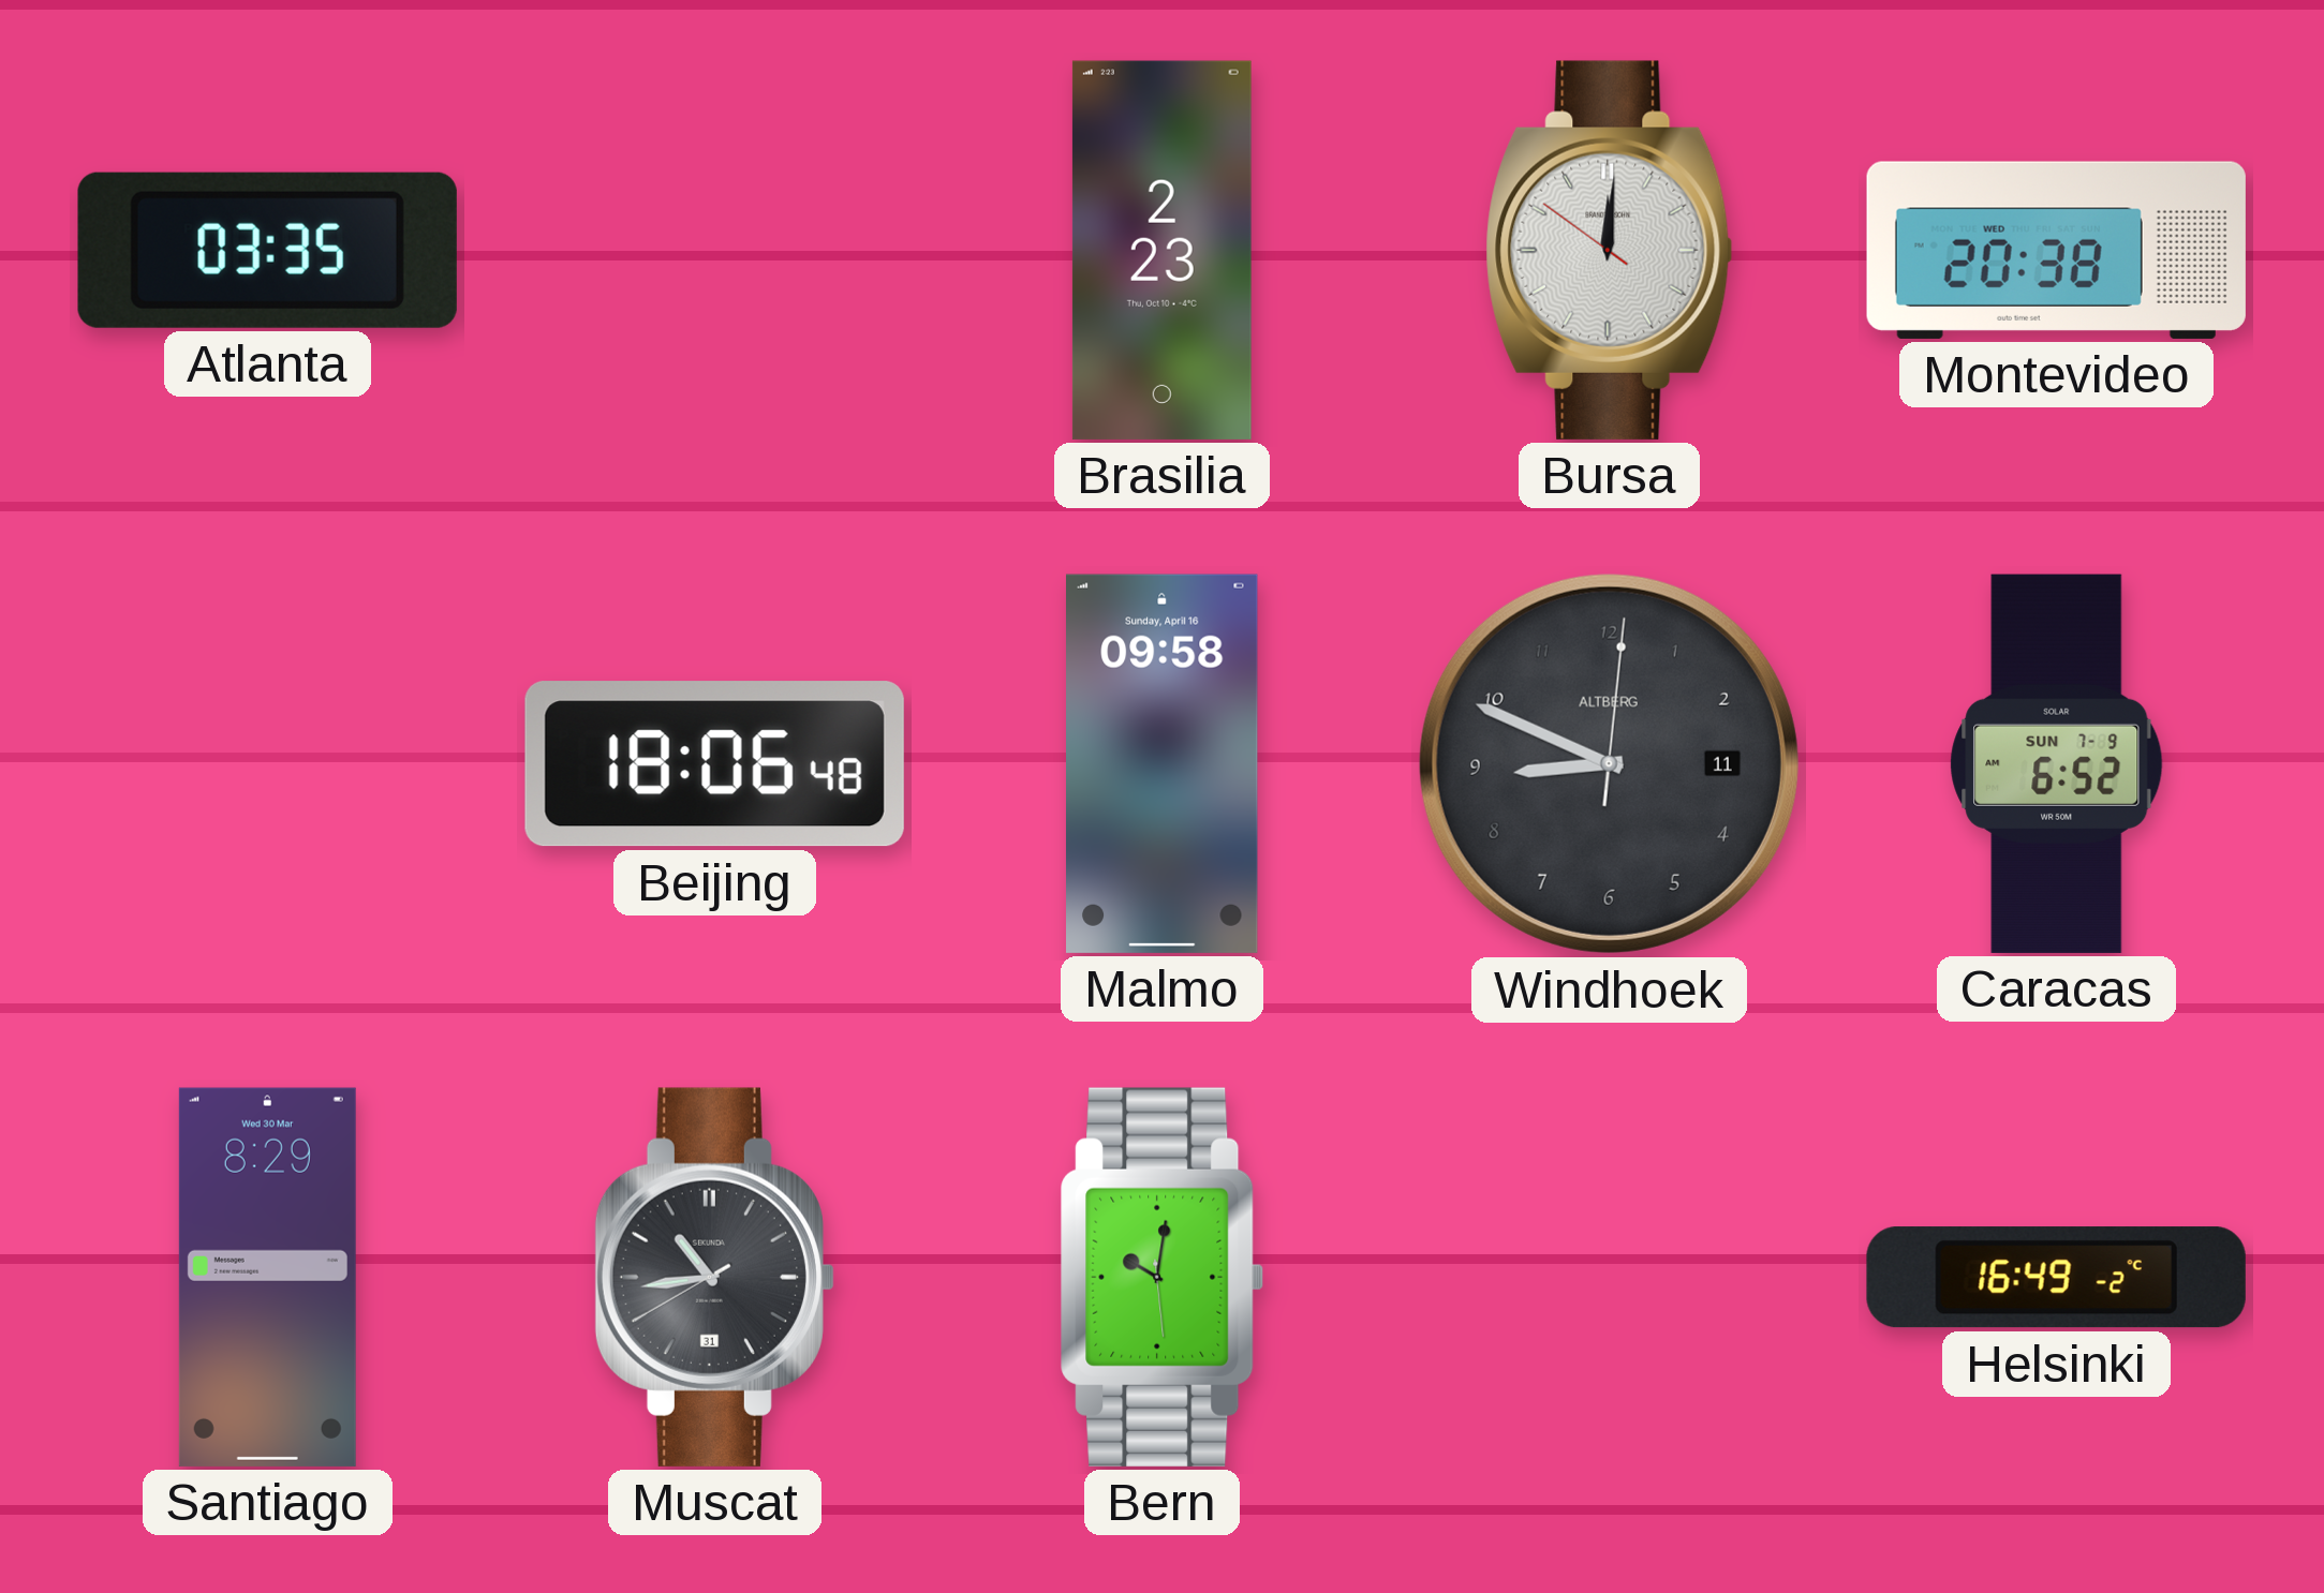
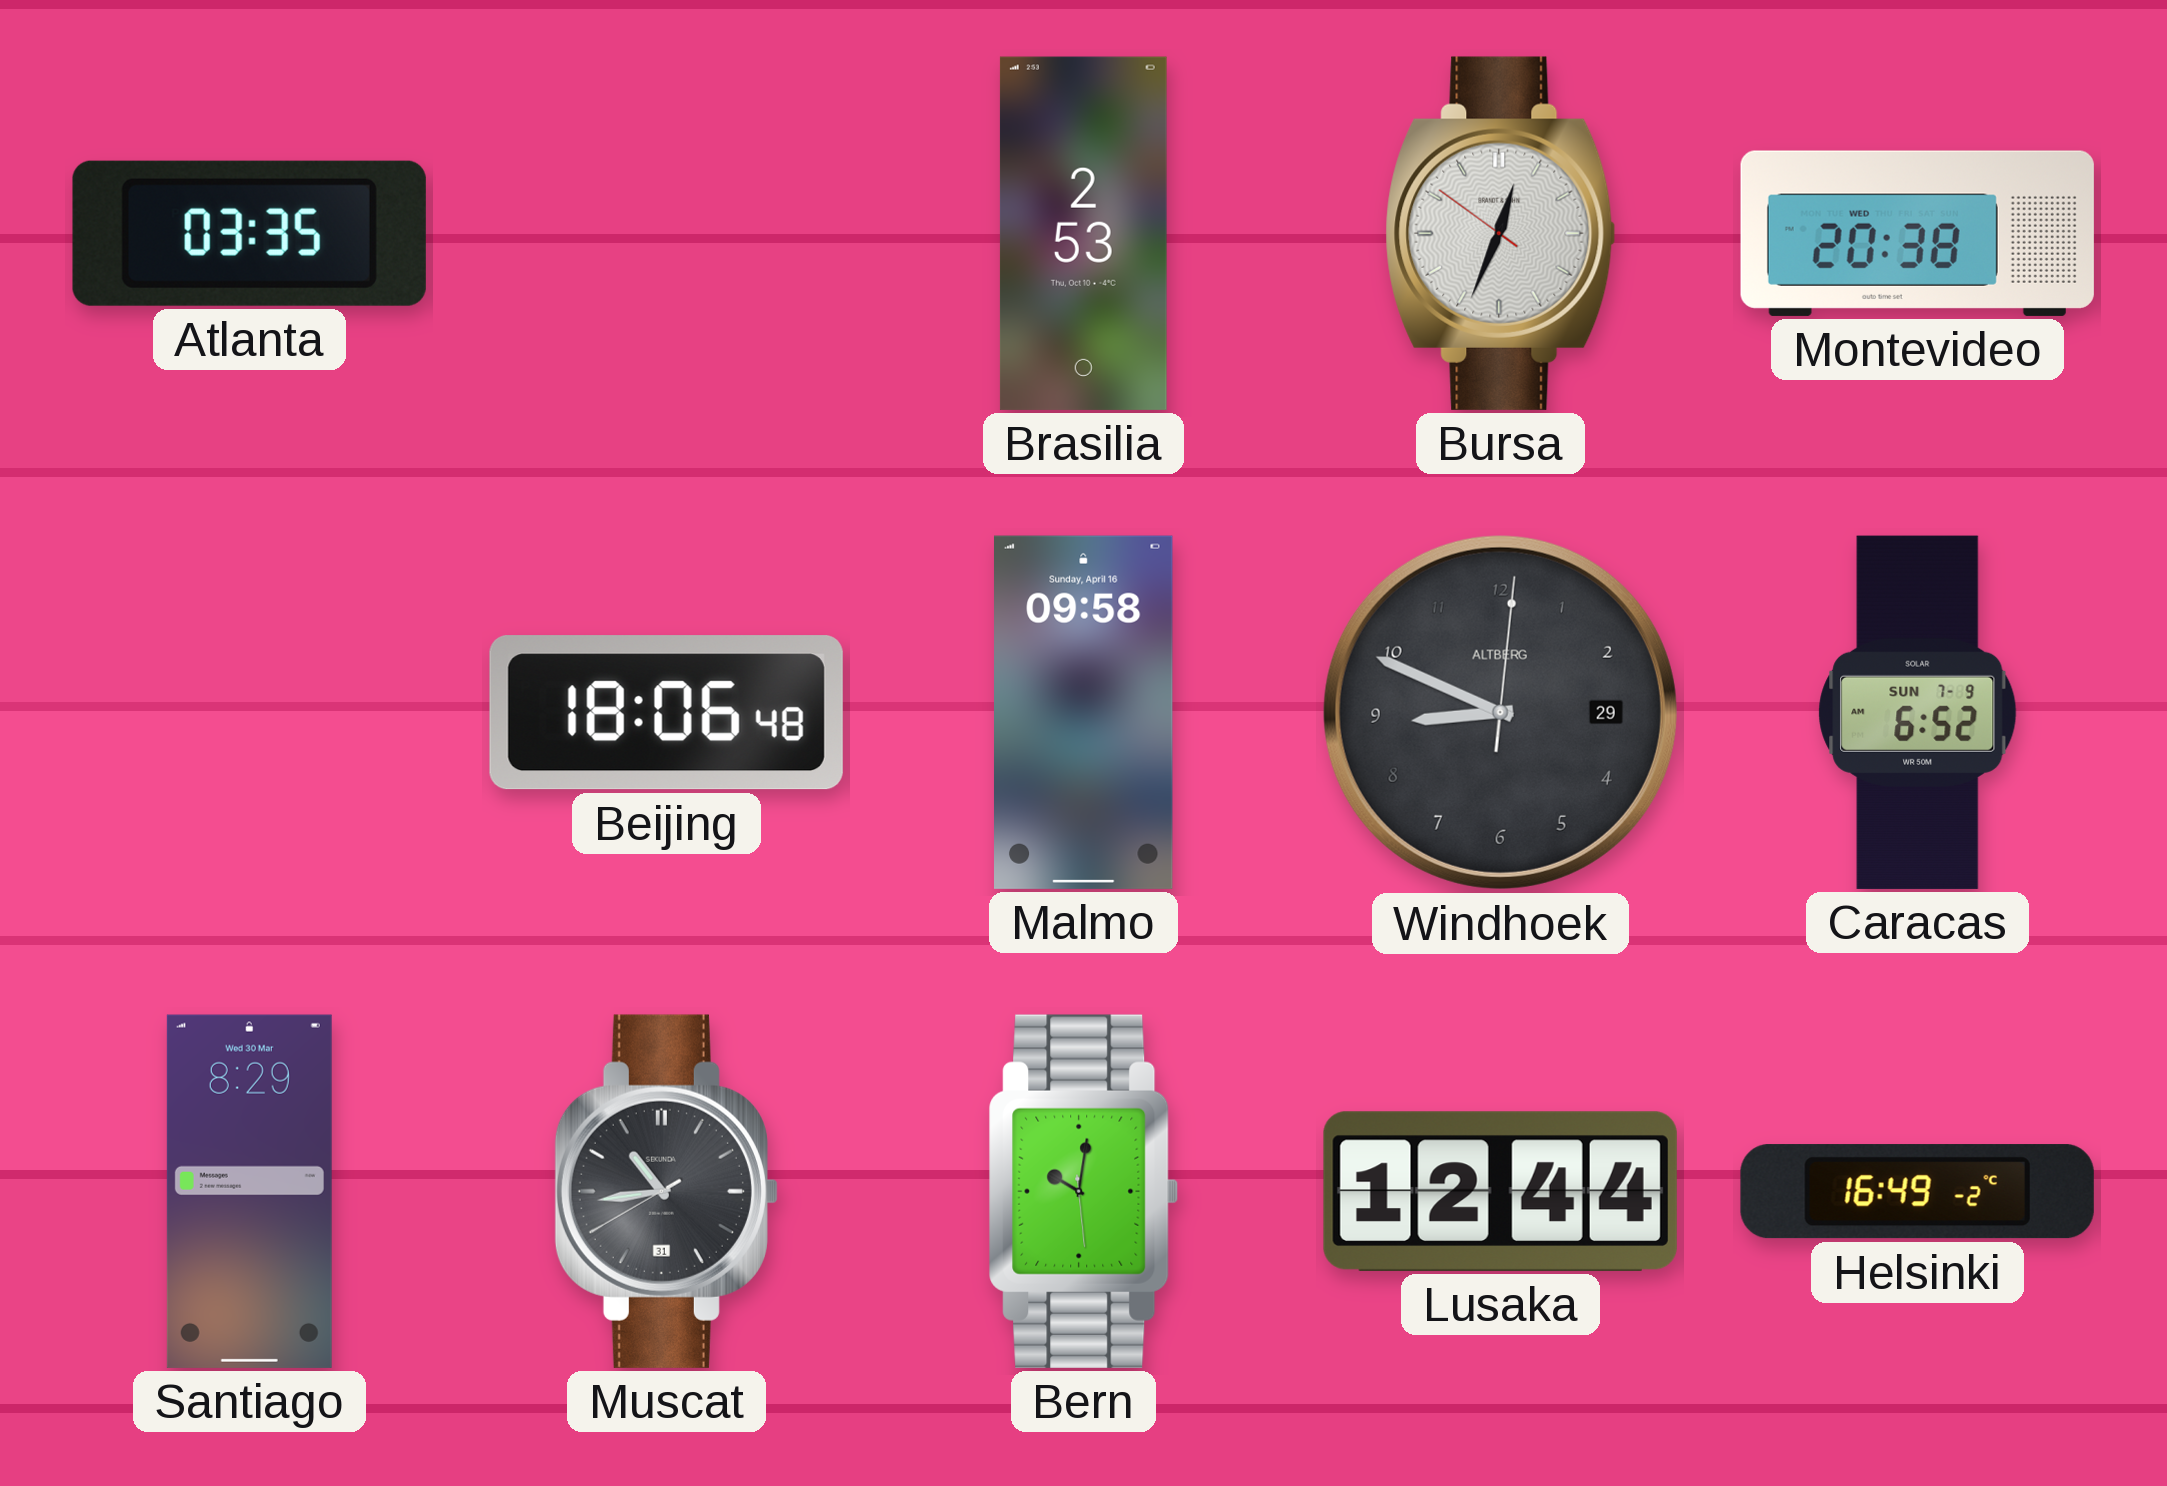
Brasilia: 2:23 -> 2:53 (1083, 233)
Bursa: 12:00 -> 12:33 (1501, 233)
Windhoek date: 11 -> 29 (1500, 712)
Lusaka: none -> 12:44 (1500, 1191)
